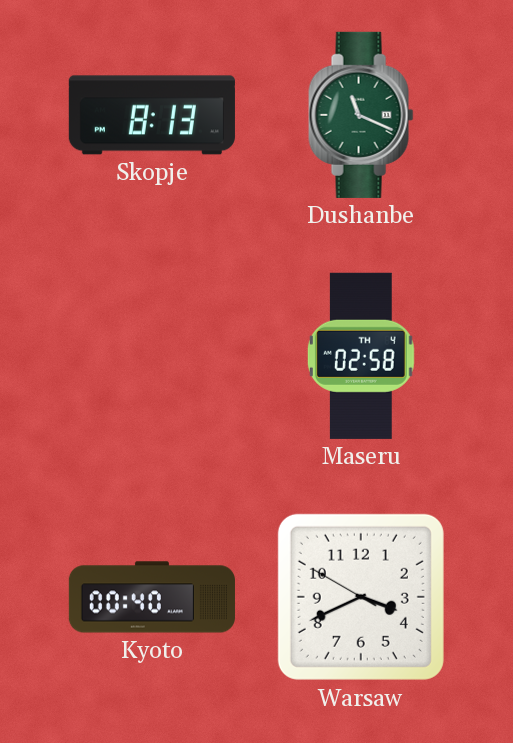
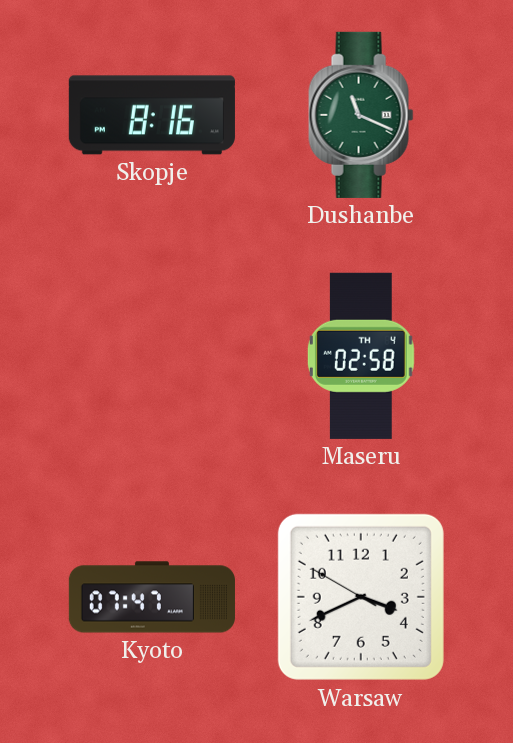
Skopje: 8:13 -> 8:16 (152, 115)
Kyoto: 00:40 -> 07:47 (152, 597)
